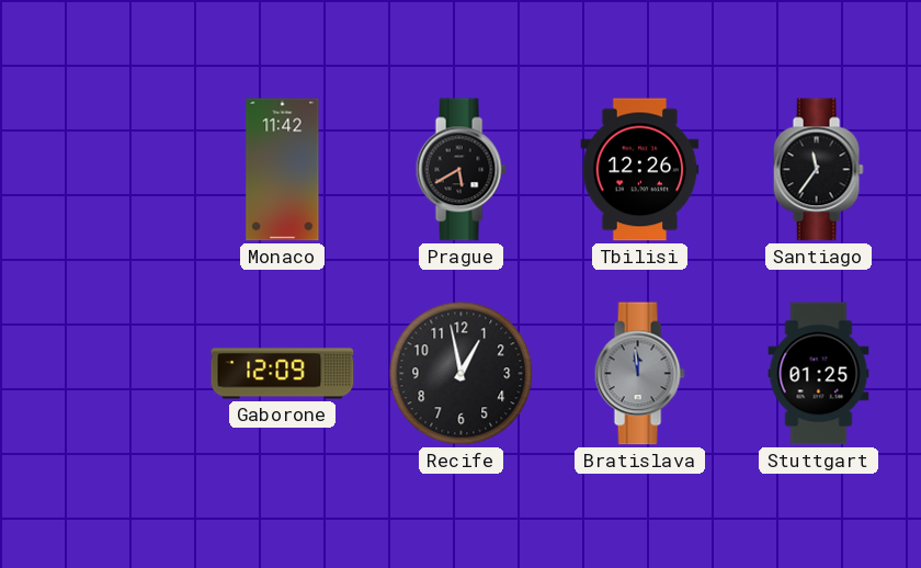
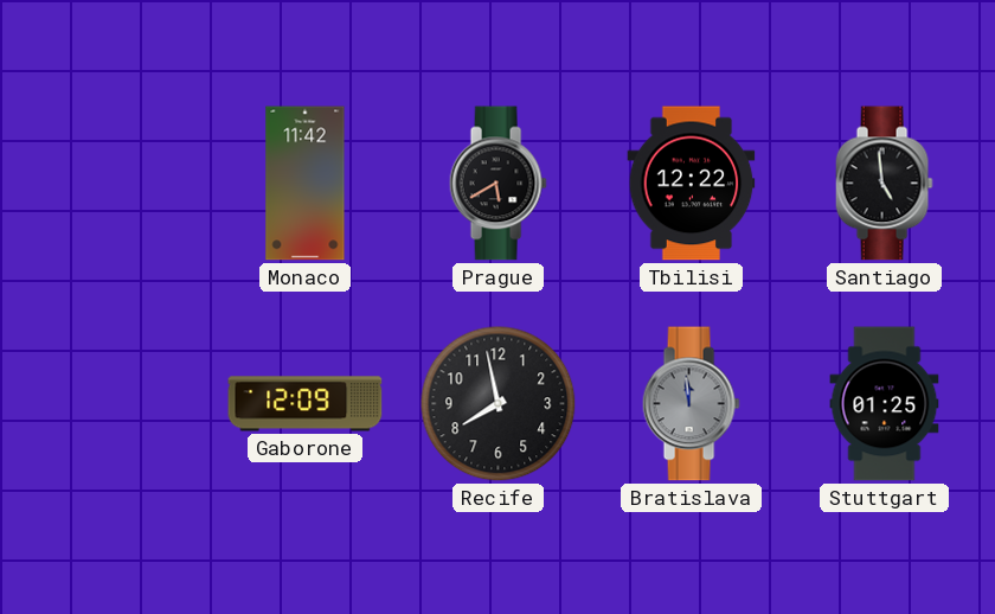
Tbilisi: 12:26 -> 12:22 (692, 184)
Santiago: 11:36 -> 4:59 (884, 184)
Recife: 12:58 -> 7:58 (499, 404)
